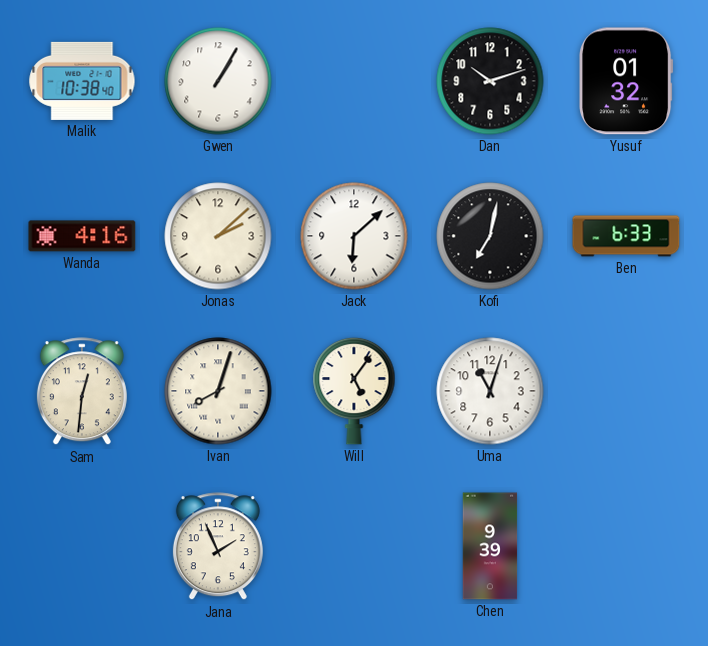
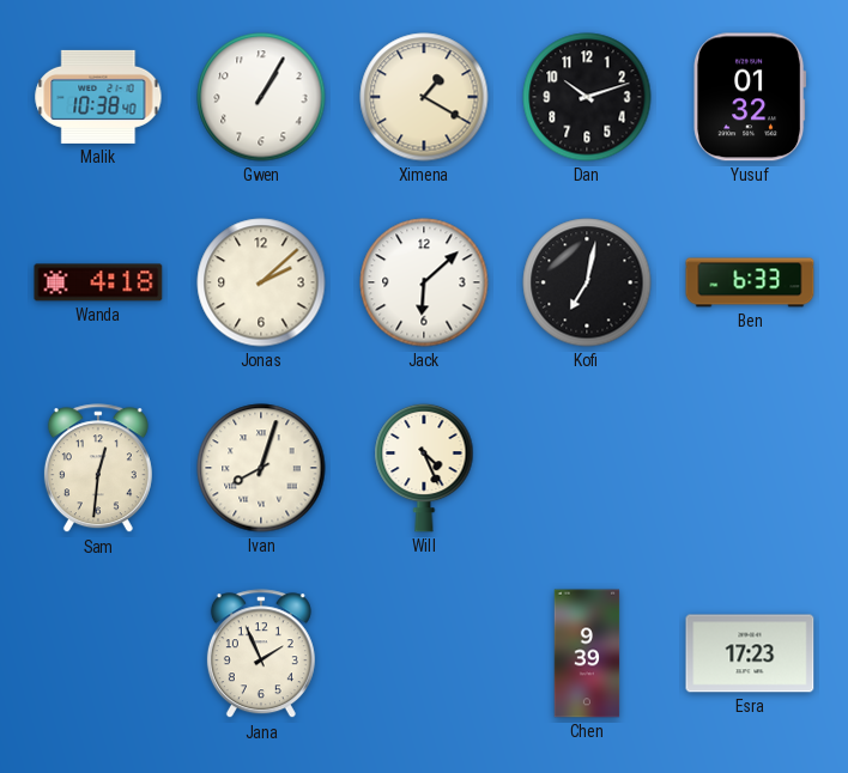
Ximena: none -> 1:20 (424, 97)
Wanda: 4:16 -> 4:18 (98, 282)
Will: 5:06 -> 4:26 (424, 468)
Uma: 11:03 -> none (490, 391)
Esra: none -> 17:23 (750, 653)
